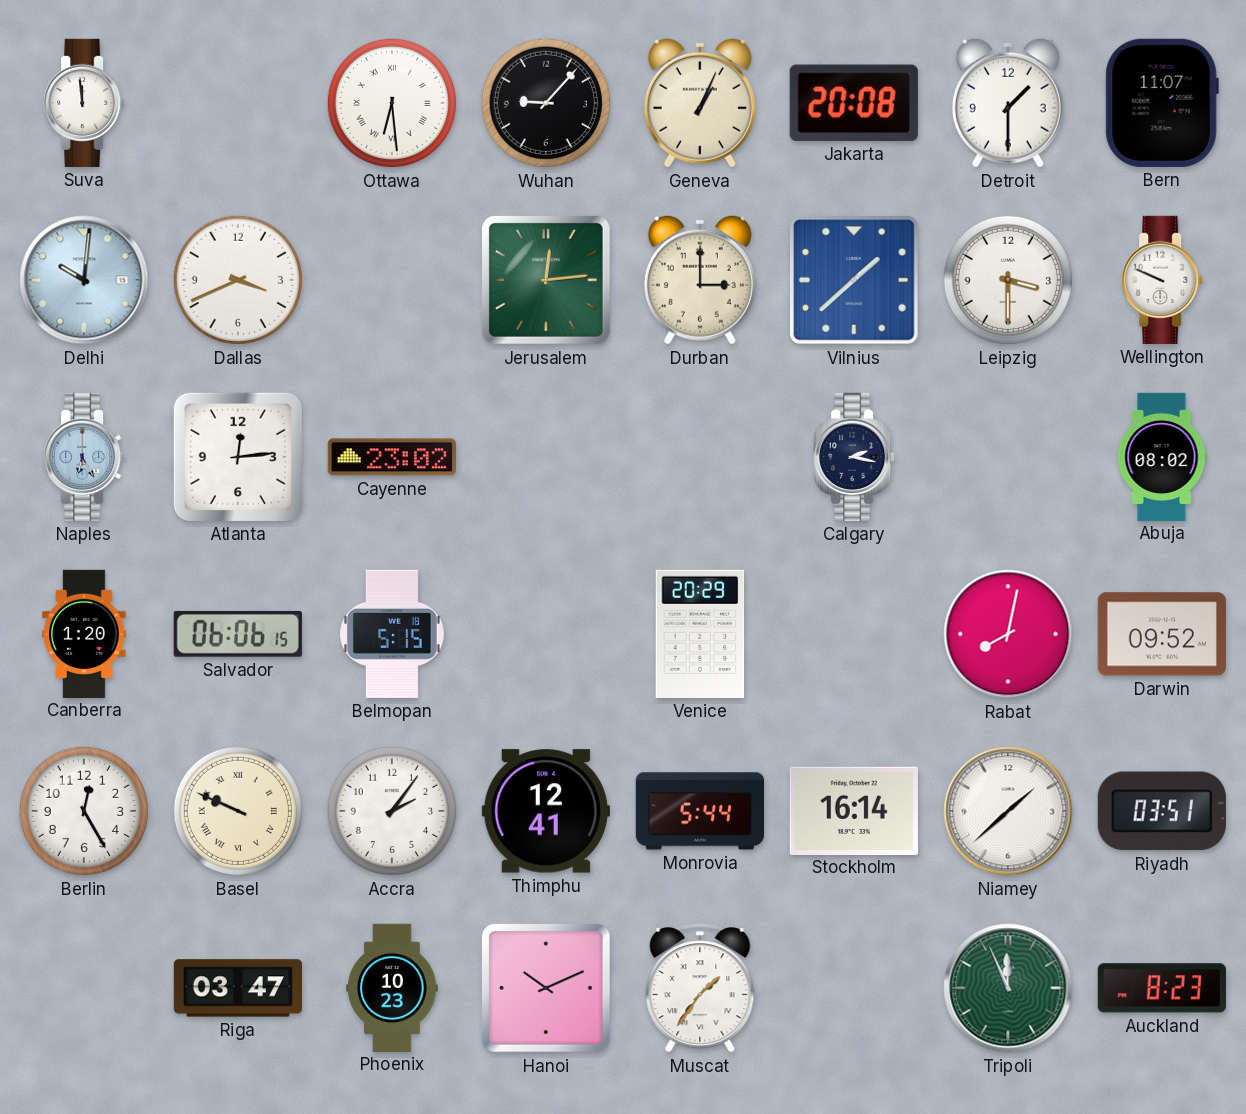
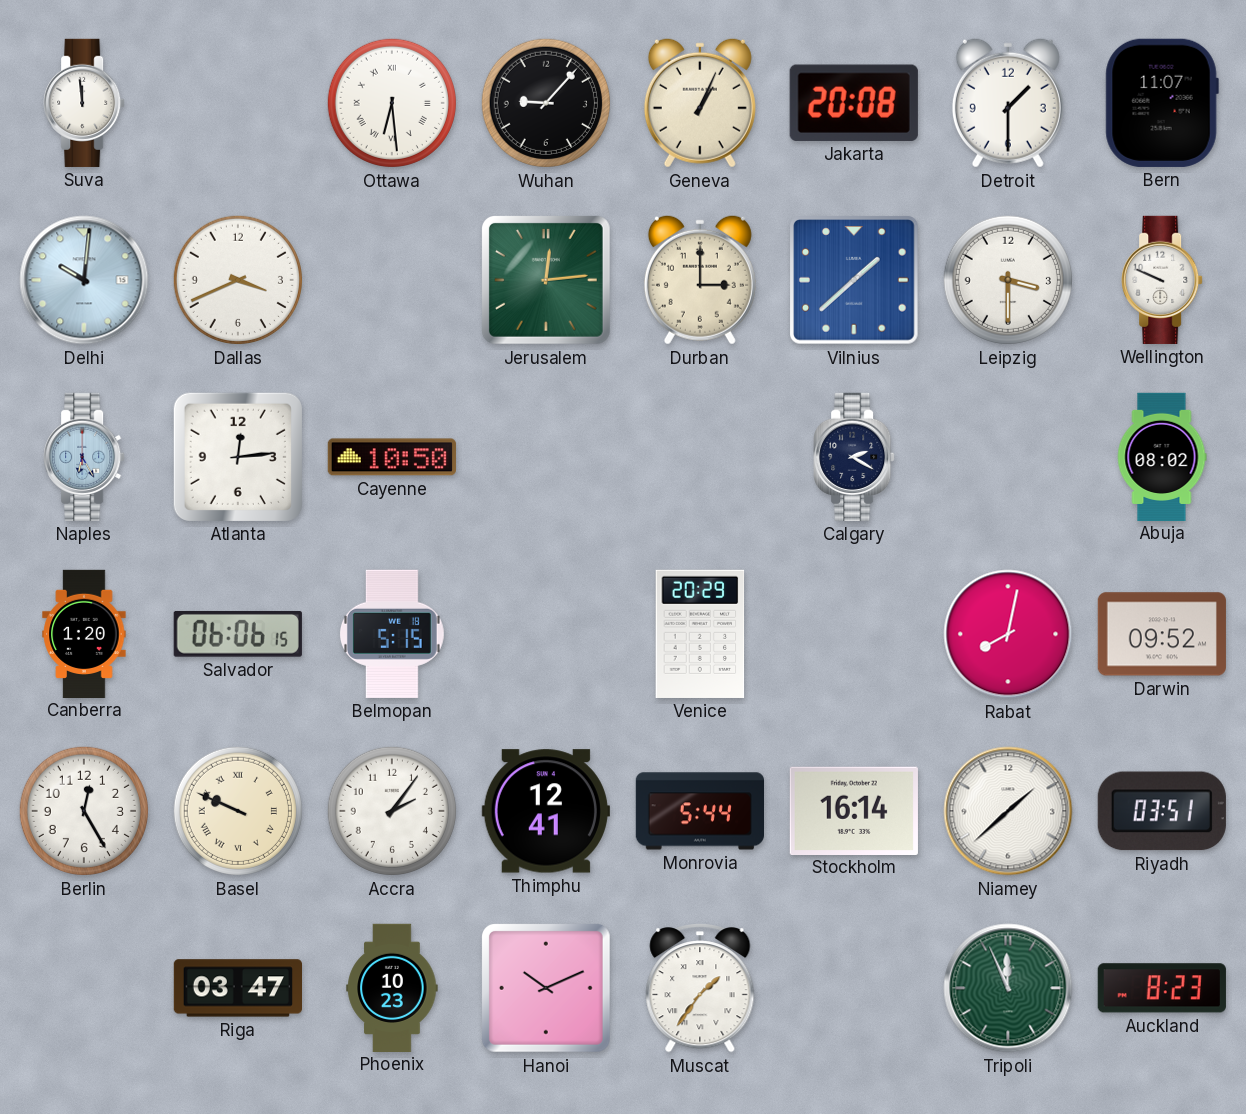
Cayenne: 23:02 -> 10:50 (392, 457)
Calgary: 2:17 -> 2:20 (854, 457)
